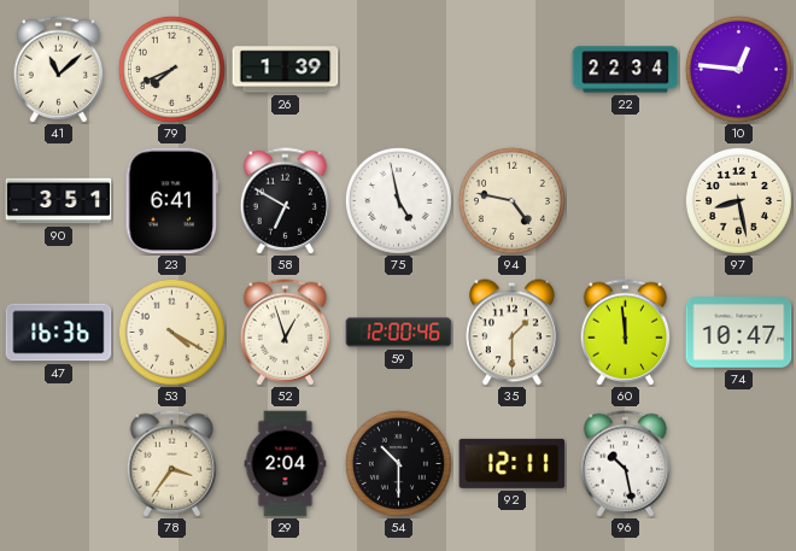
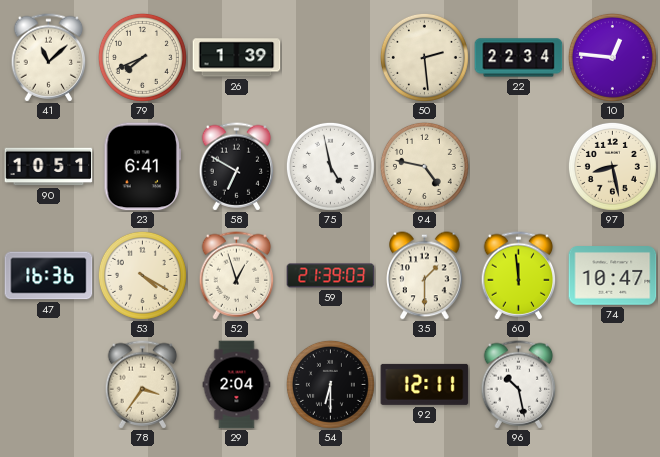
50: none -> 2:29 (424, 57)
90: 3:51 -> 10:51 (49, 167)
59: 12:00 -> 21:39 (331, 276)
54: 10:30 -> 6:30 (330, 384)
